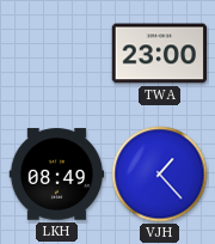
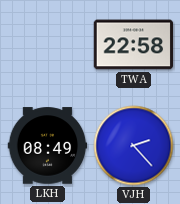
TWA: 23:00 -> 22:58 (134, 45)
VJH: 1:23 -> 2:23 (134, 146)
